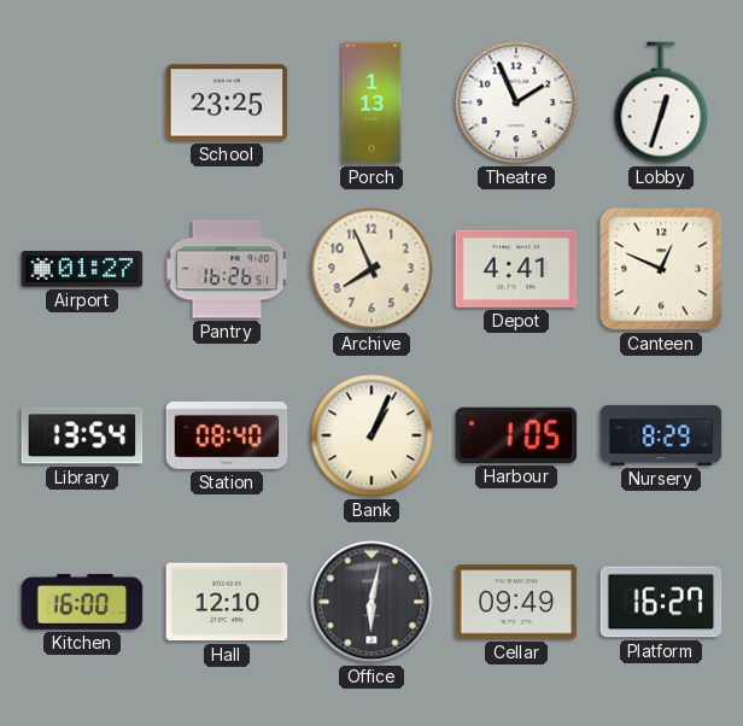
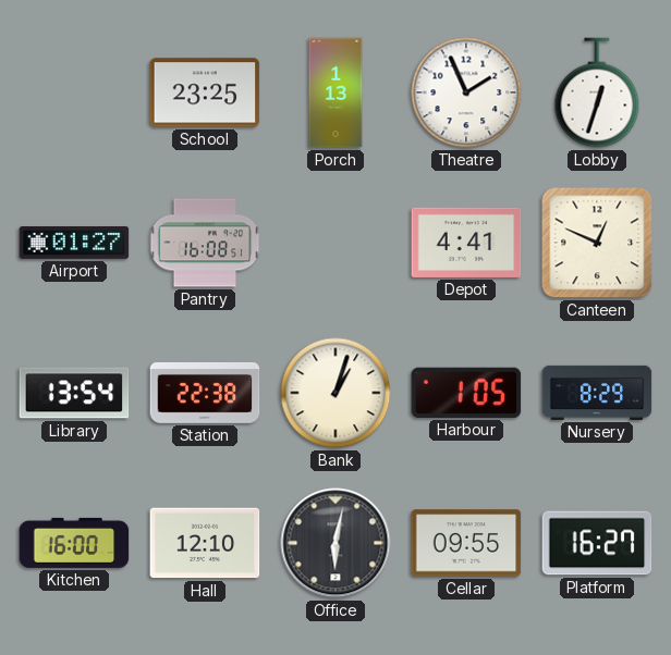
Pantry: 16:26 -> 16:08 (205, 243)
Archive: 7:56 -> none (371, 269)
Station: 08:40 -> 22:38 (205, 393)
Bank: 1:04 -> 1:03 (335, 393)
Cellar: 09:49 -> 09:55 (466, 543)
